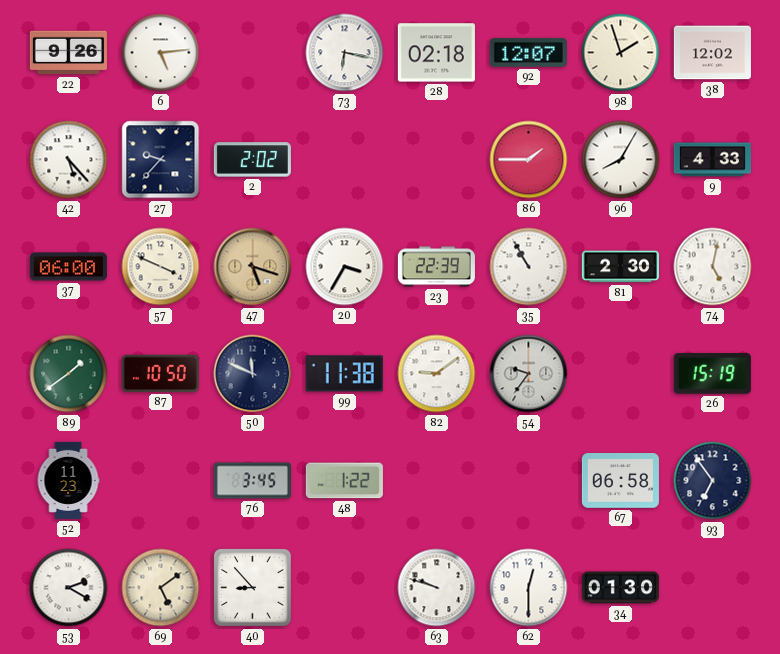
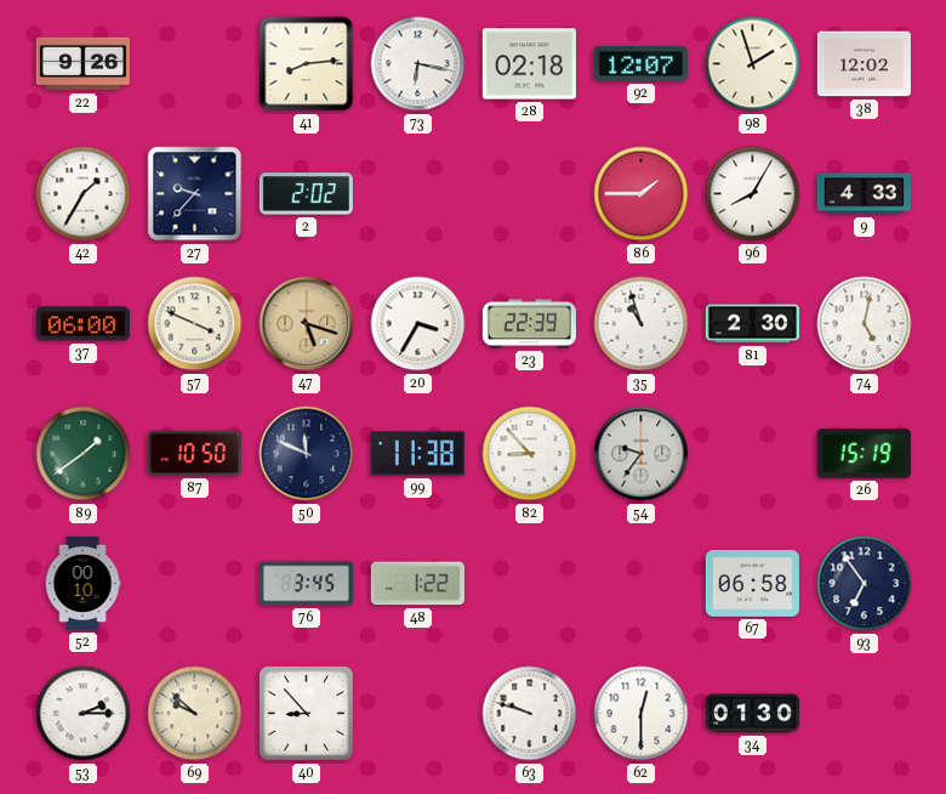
6: 5:14 -> none (161, 53)
41: none -> 8:14 (307, 64)
42: 5:23 -> 1:35 (84, 194)
35: 10:55 -> 10:57 (642, 324)
82: 9:09 -> 8:53 (530, 454)
52: 11:23 -> 00:10 (82, 583)
53: 2:20 -> 2:15 (84, 714)
69: 5:09 -> 9:52 (195, 714)
